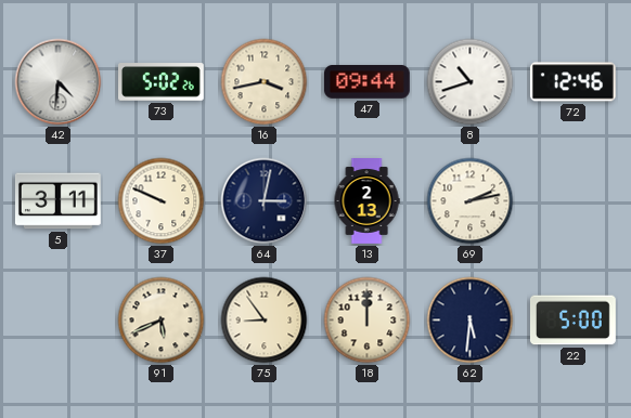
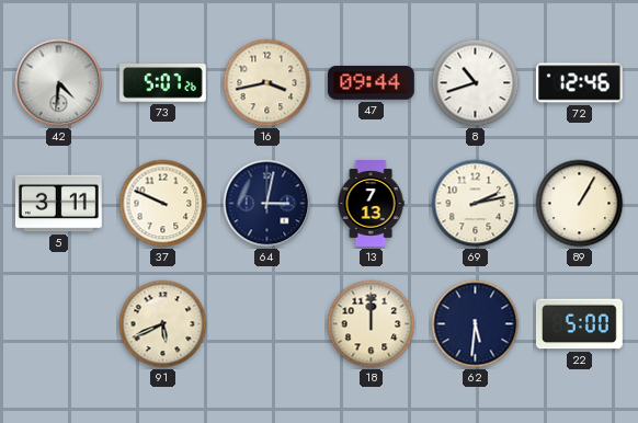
73: 5:02 -> 5:07 (163, 83)
13: 2:13 -> 7:13 (371, 204)
89: none -> 1:05 (580, 204)
75: 8:54 -> none (265, 321)
